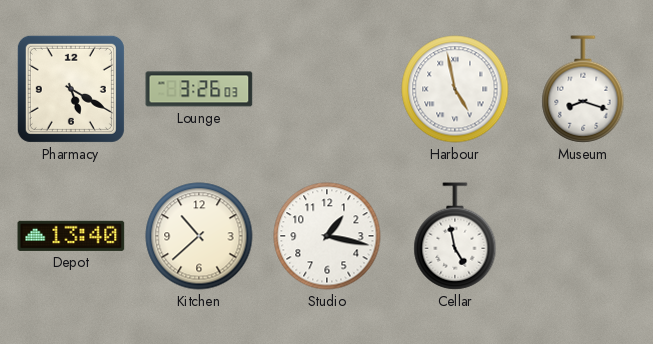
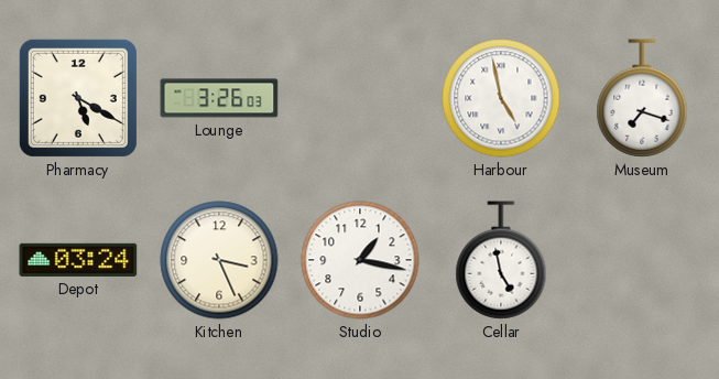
Museum: 8:18 -> 7:18 (642, 98)
Depot: 13:40 -> 03:24 (78, 260)
Kitchen: 10:38 -> 3:26 (219, 260)
